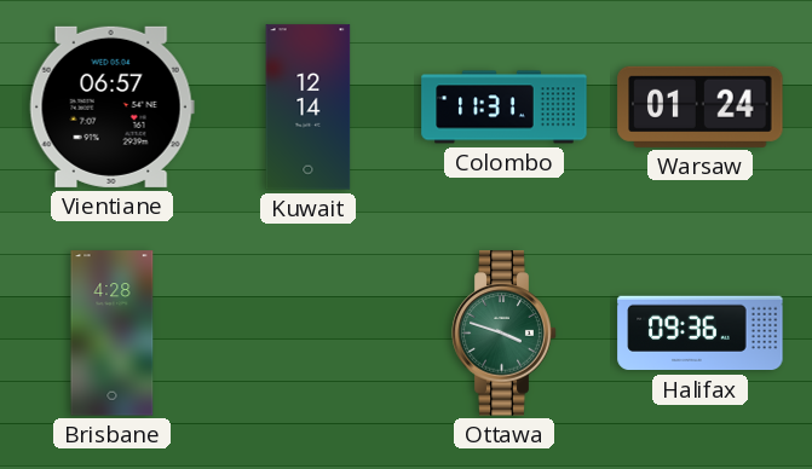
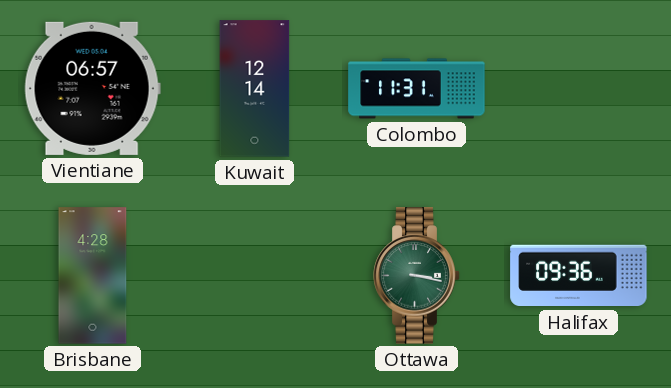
Warsaw: 01:24 -> none (701, 106)
Ottawa: 3:48 -> 3:17 (417, 276)
